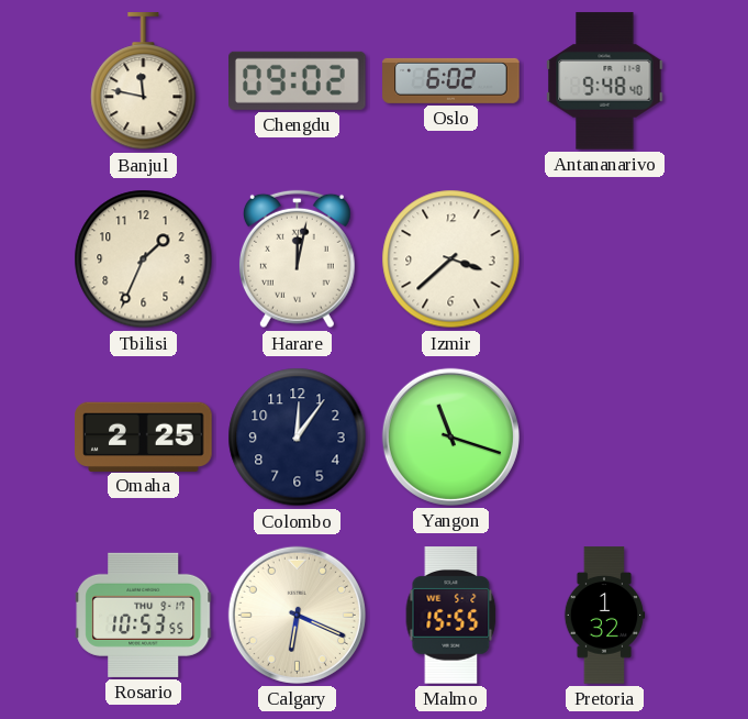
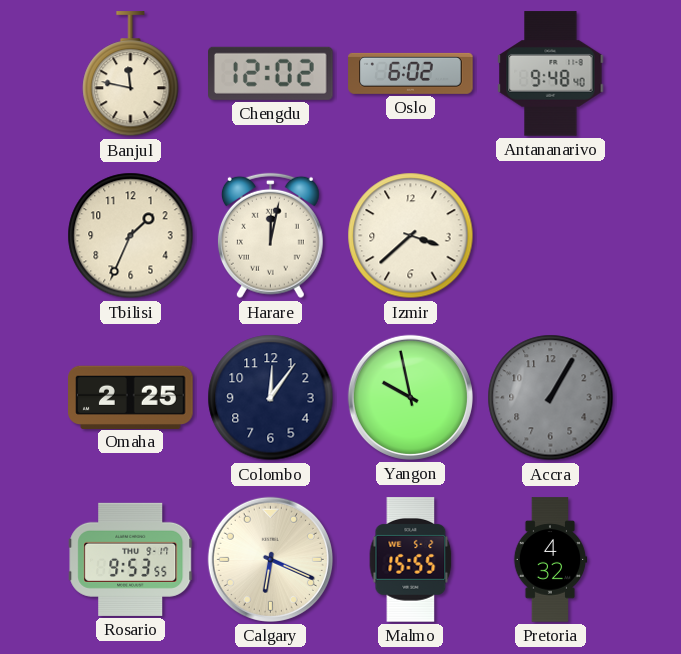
Chengdu: 09:02 -> 12:02 (271, 73)
Yangon: 11:18 -> 9:58 (410, 397)
Accra: none -> 1:05 (551, 398)
Rosario: 10:53 -> 9:53 (131, 559)
Pretoria: 1:32 -> 4:32 (550, 560)
